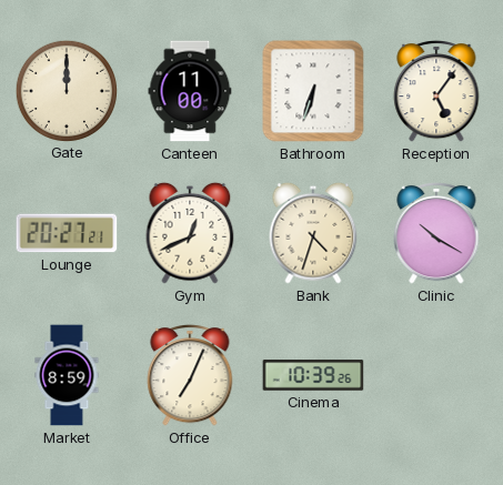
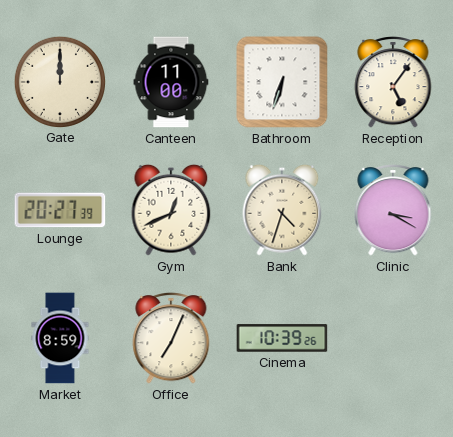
Lounge: 20:27:21 -> 20:27:39 (60, 210)
Clinic: 10:20 -> 3:20 (393, 211)
